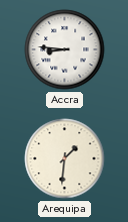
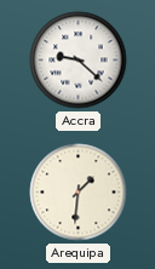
Accra: 8:46 -> 9:22 (79, 61)
